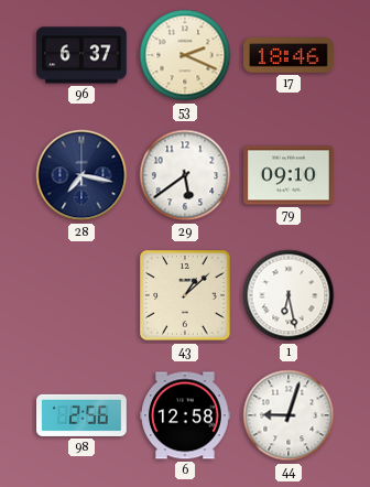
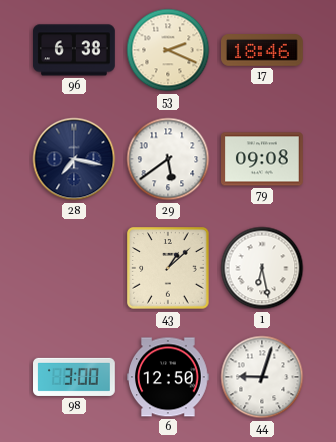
96: 6:37 -> 6:38 (75, 50)
79: 09:10 -> 09:08 (263, 159)
98: 2:56 -> 3:00 (75, 377)
6: 12:58 -> 12:50 (169, 377)
